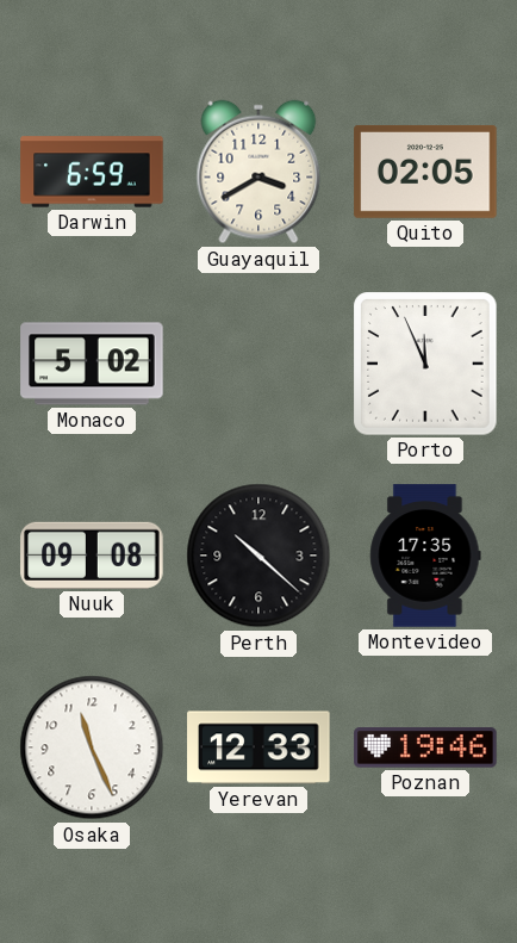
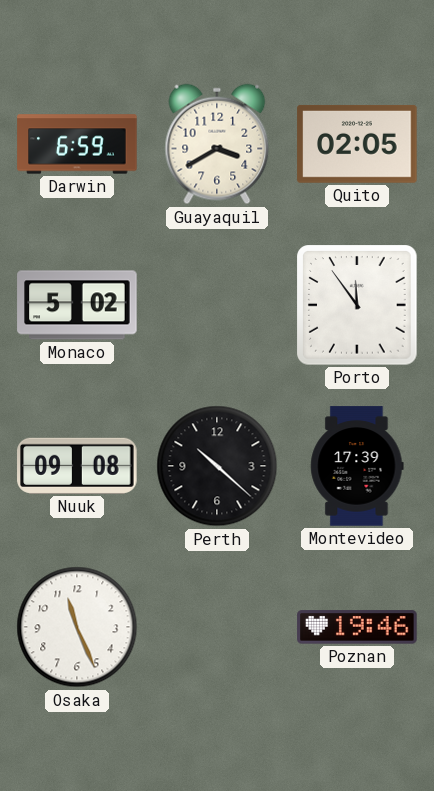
Porto: 11:56 -> 11:54 (357, 305)
Montevideo: 17:35 -> 17:39 (357, 466)
Yerevan: 12:33 -> none (258, 747)
